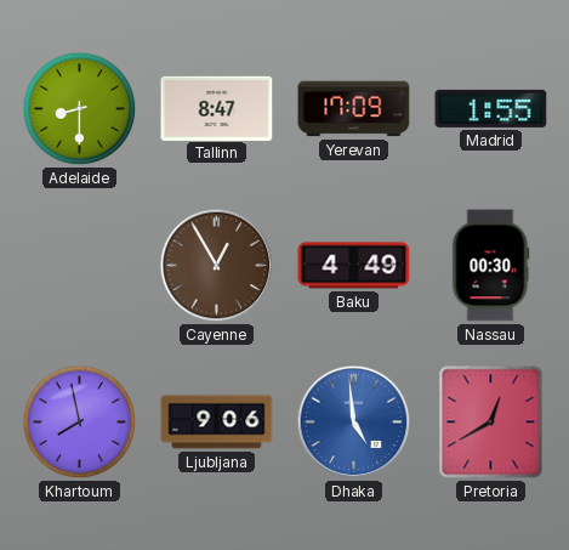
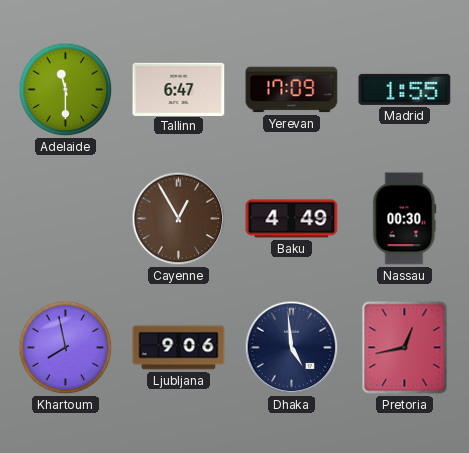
Adelaide: 8:30 -> 11:30 (66, 90)
Tallinn: 8:47 -> 6:47 (179, 89)
Dhaka dial: blue -> navy (292, 348)
Pretoria: 12:40 -> 12:43 (405, 348)
